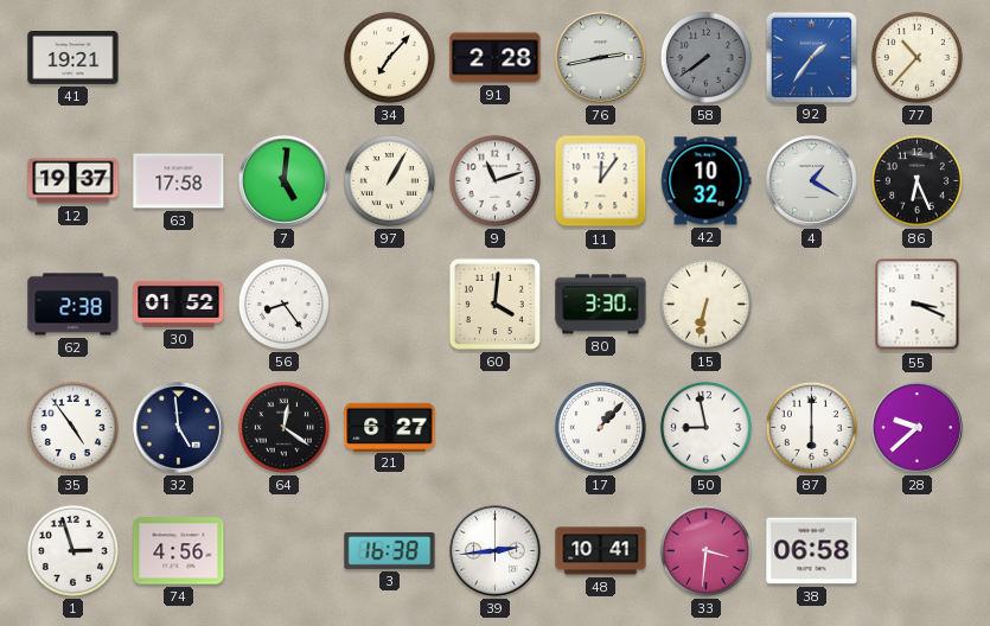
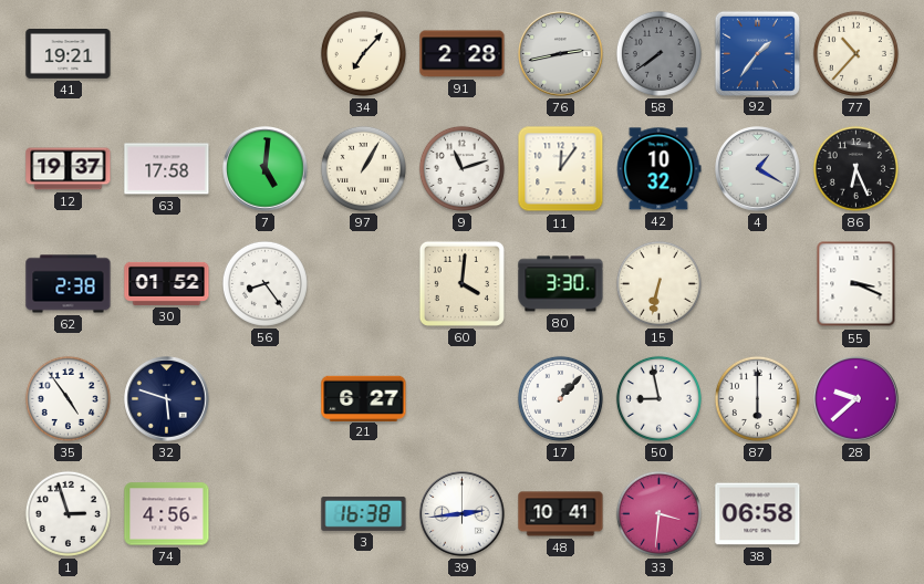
32: 4:59 -> 5:48 (167, 399)
64: 12:21 -> none (283, 427)
